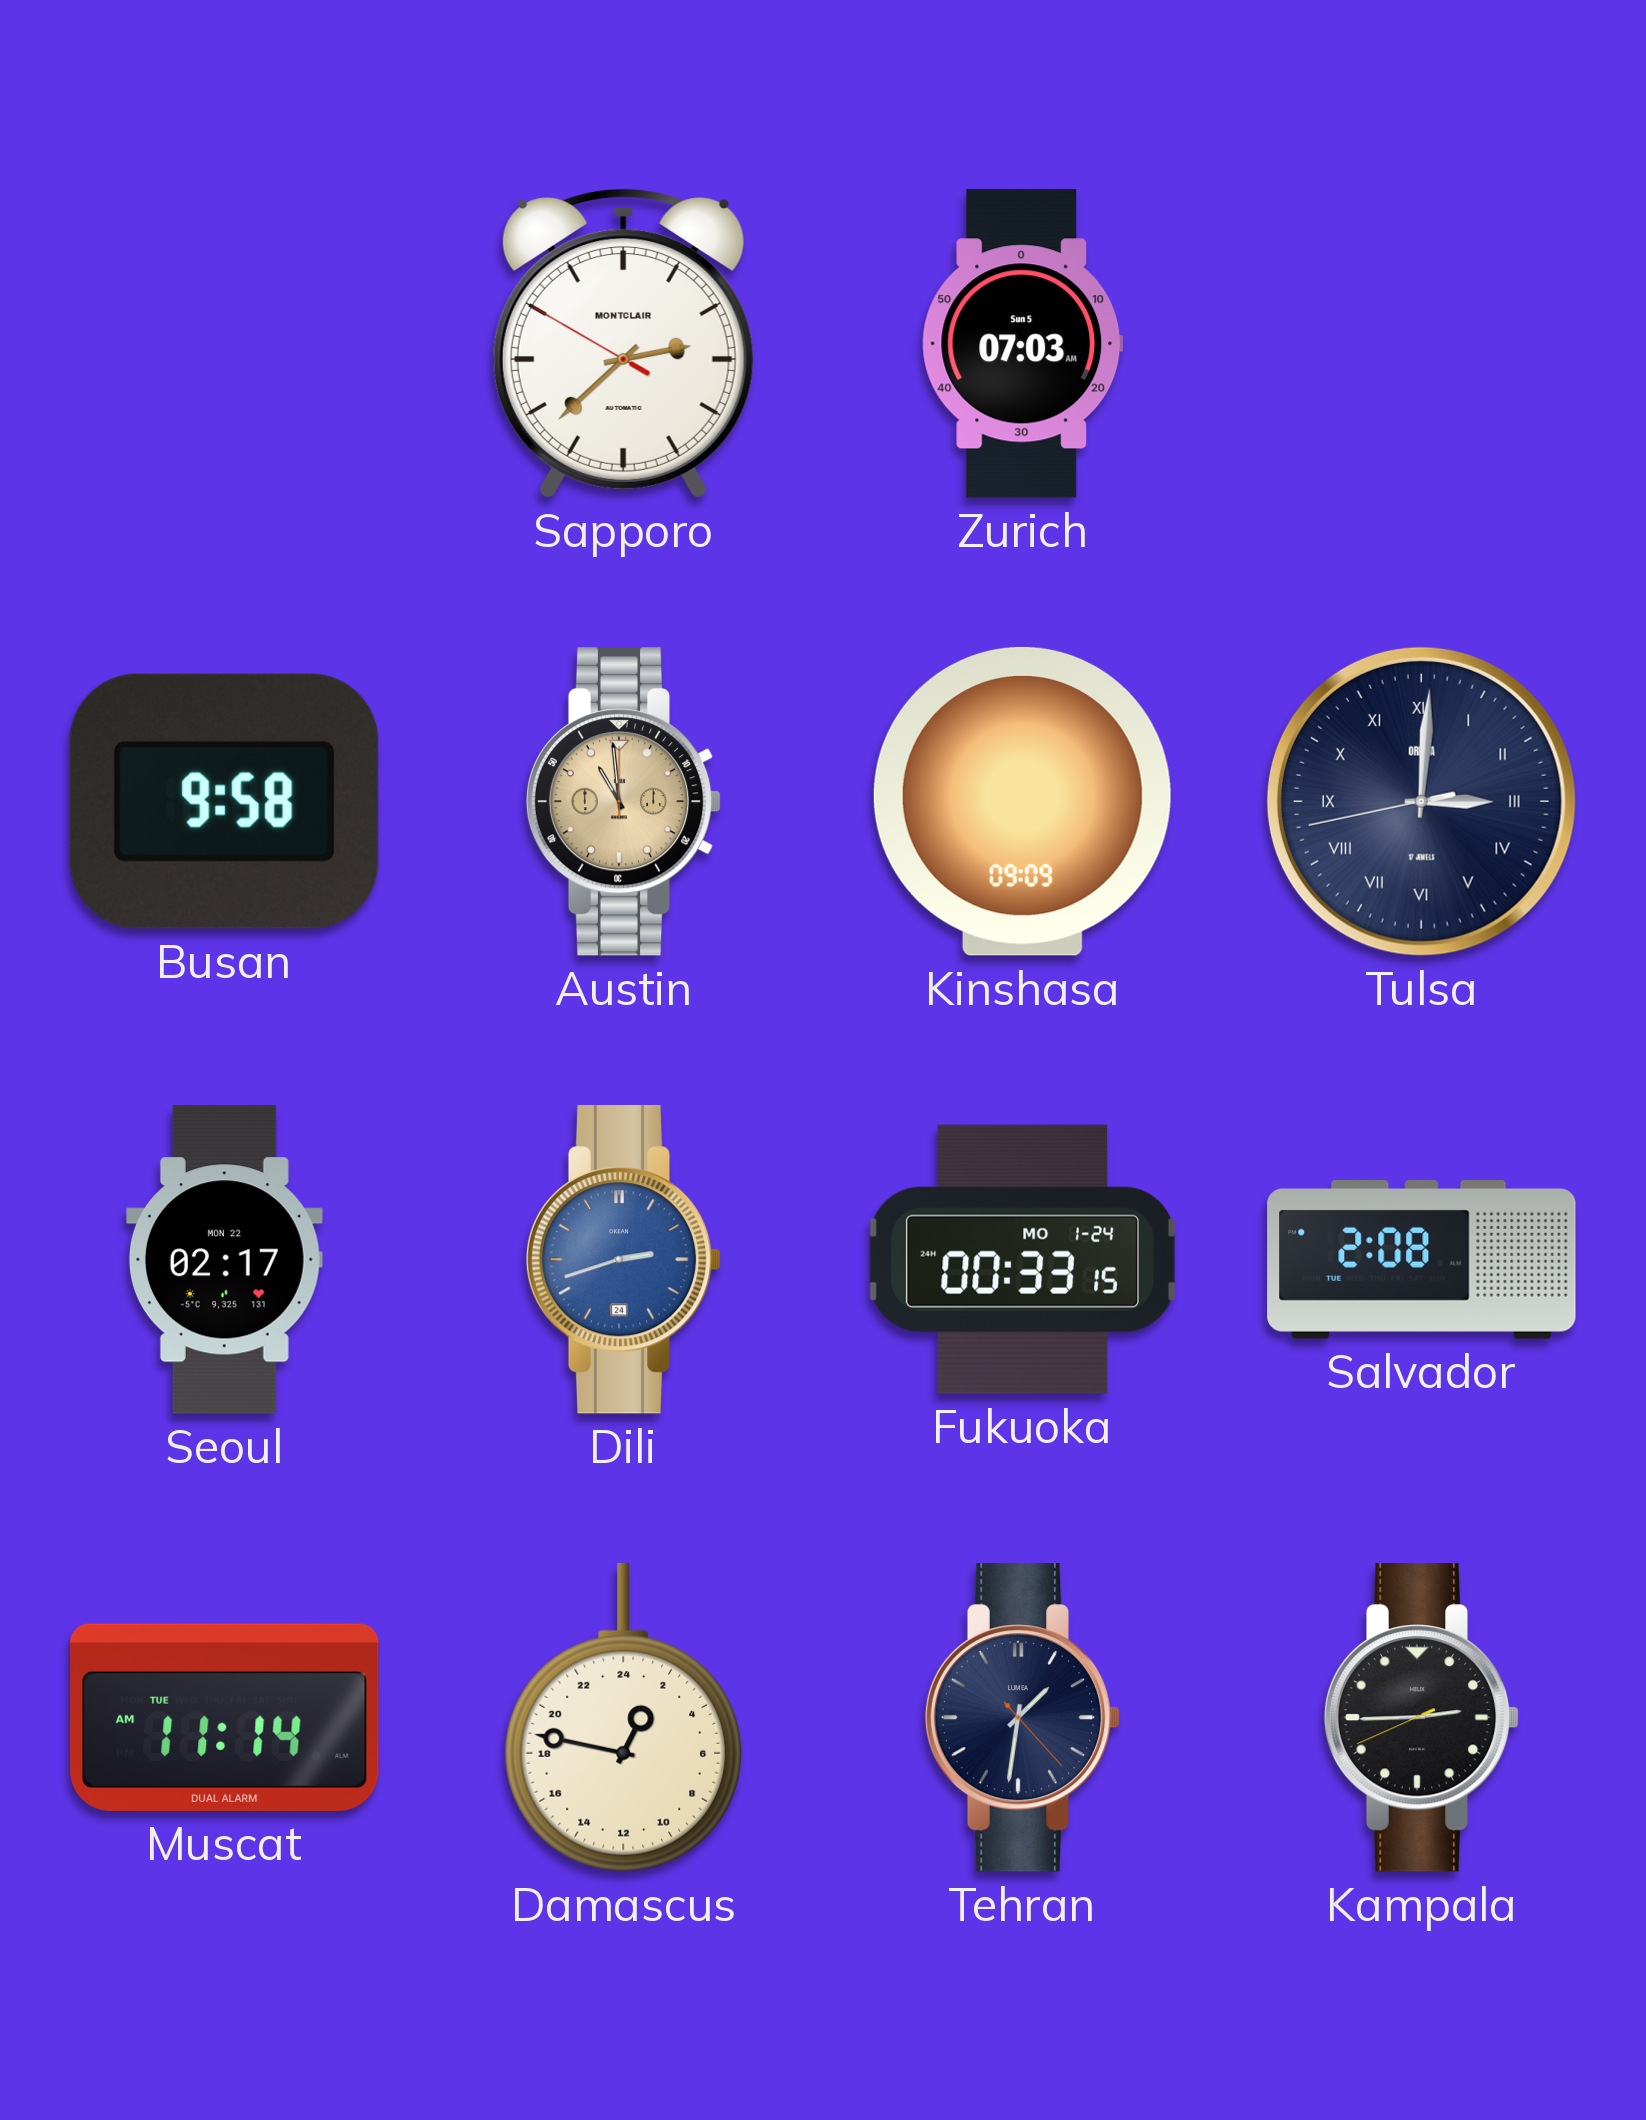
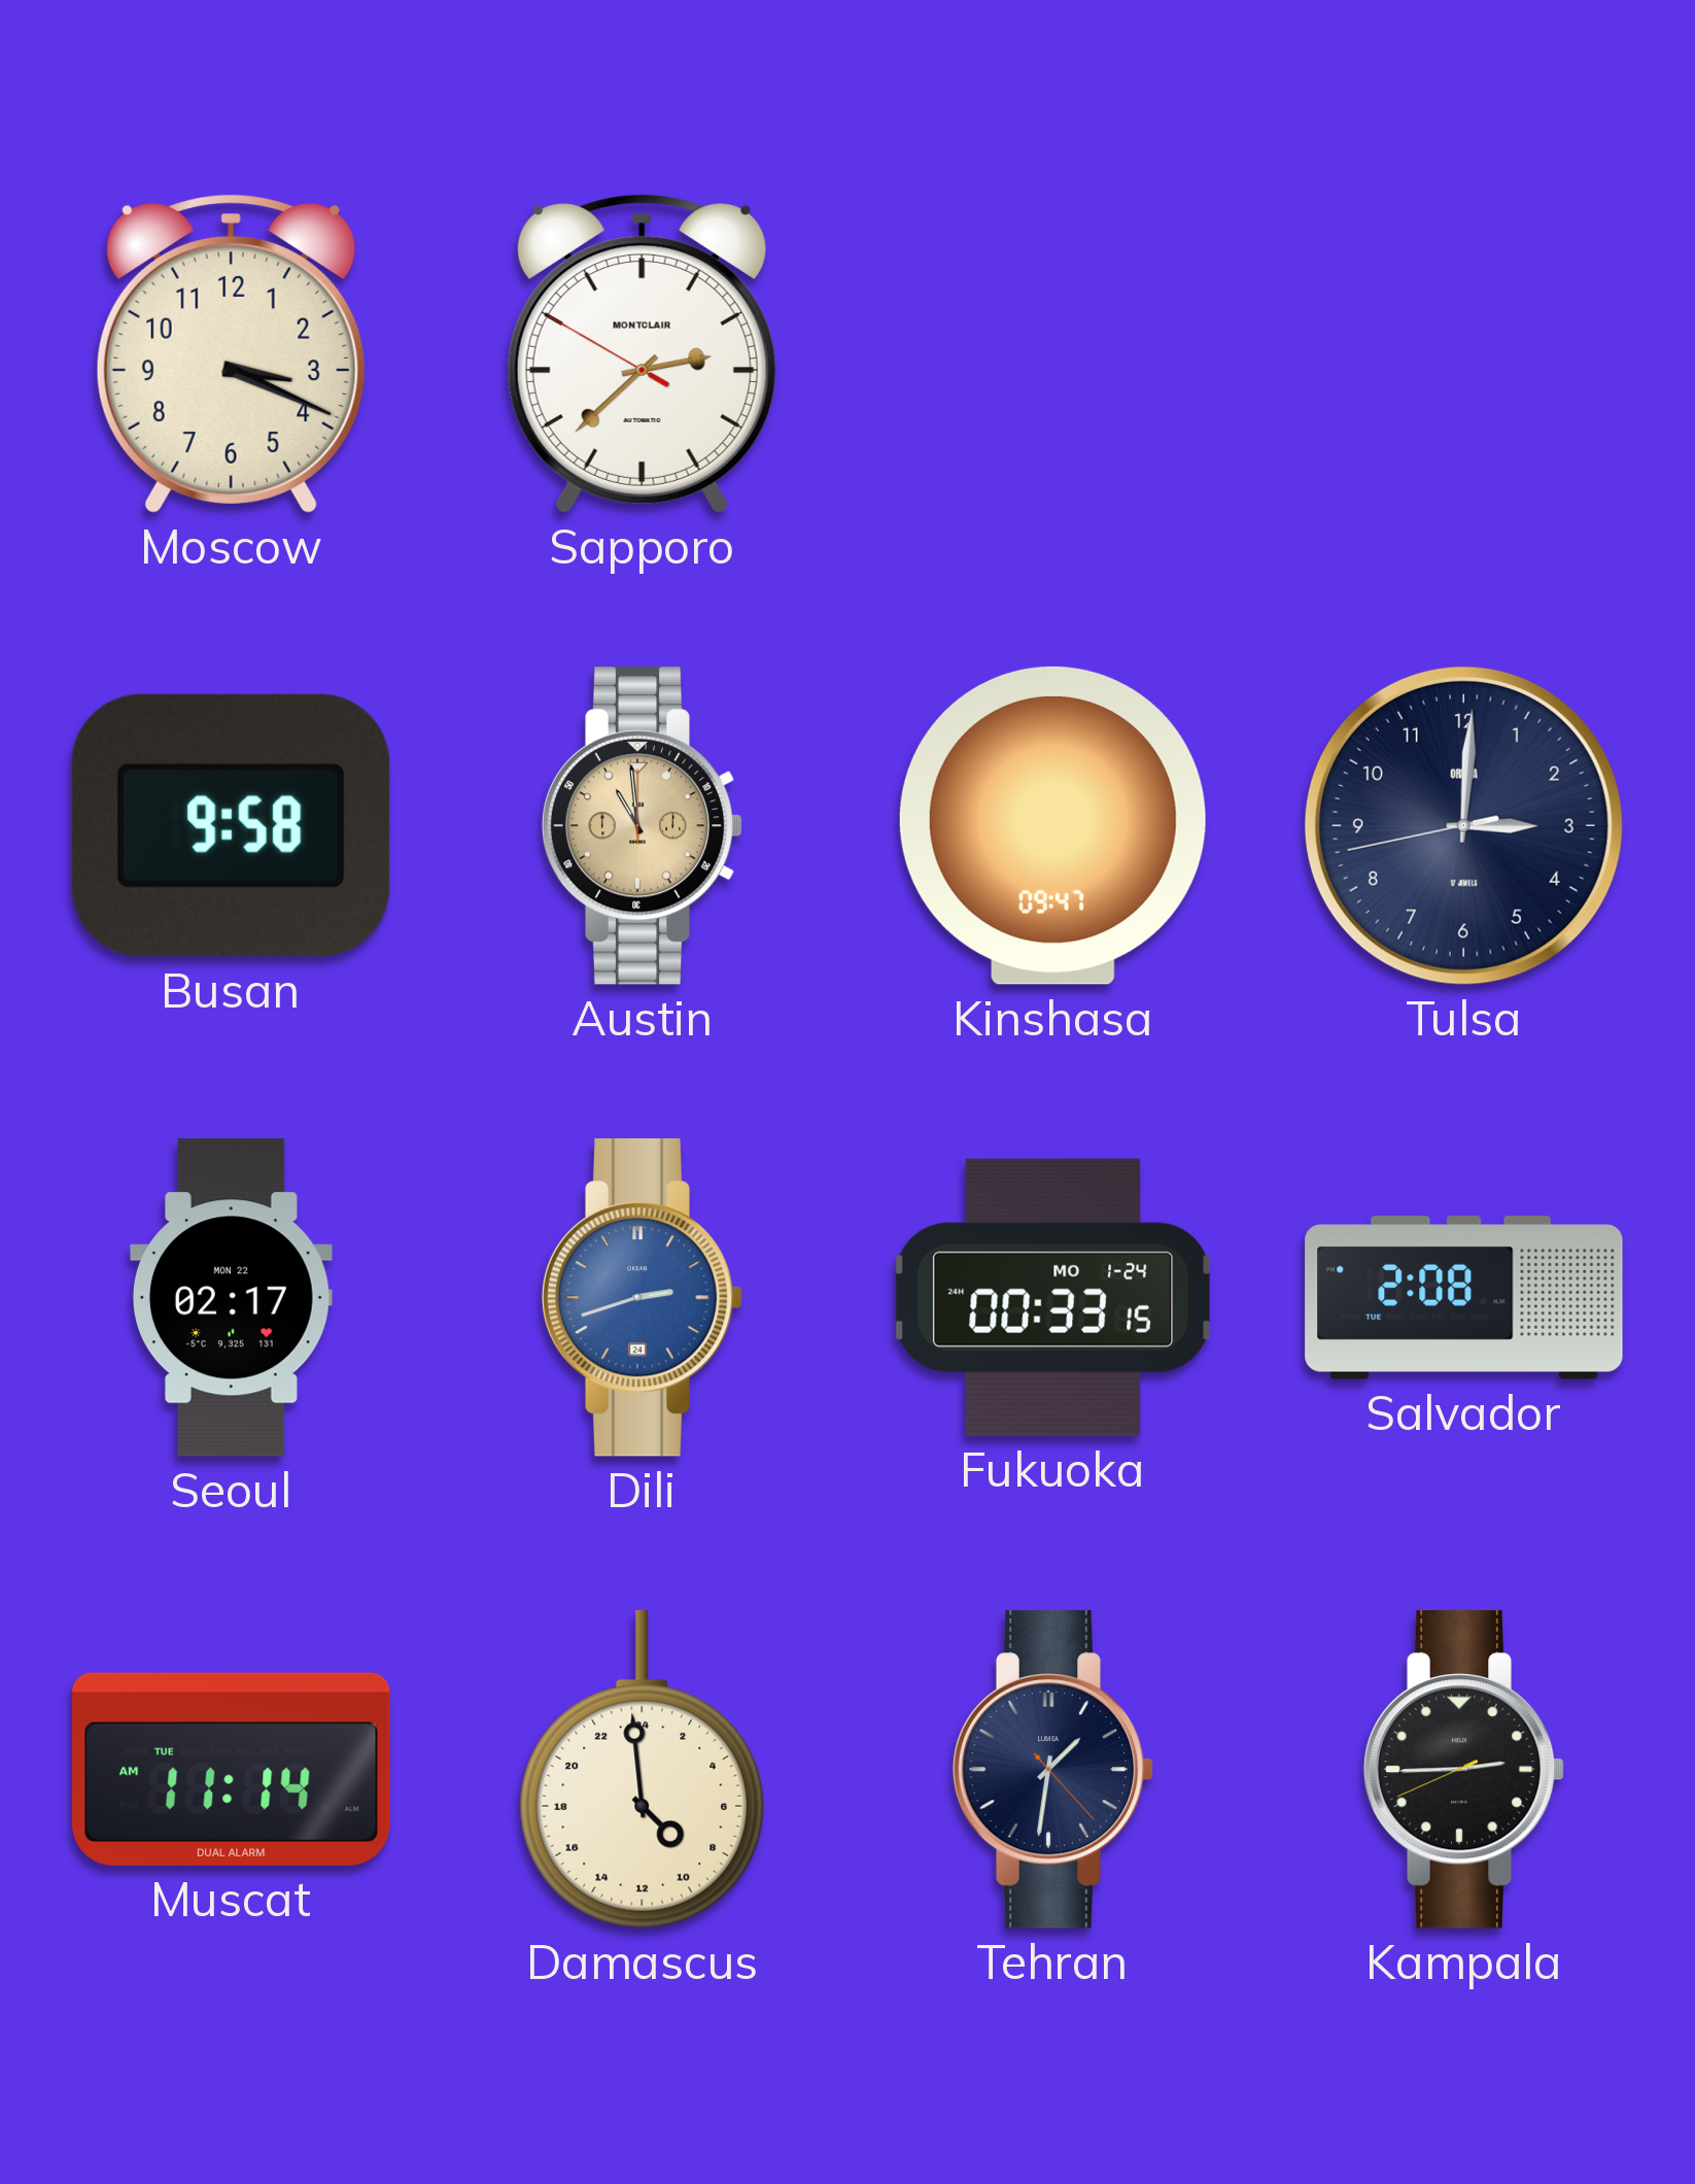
Moscow: none -> 3:19 (231, 353)
Zurich: 07:03 -> none (1023, 344)
Kinshasa: 09:09 -> 09:47 (1052, 825)
Tulsa numerals: Roman -> Arabic (1463, 825)
Damascus: 1:47 -> 8:59 (643, 1769)
